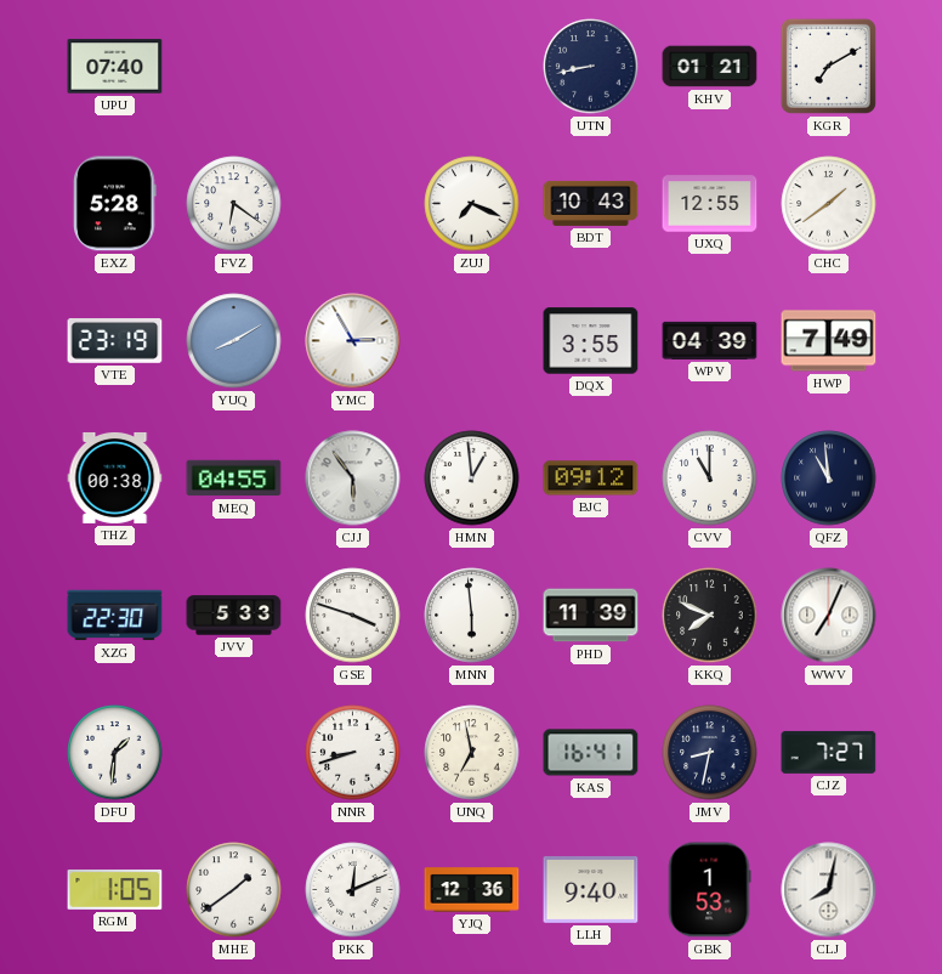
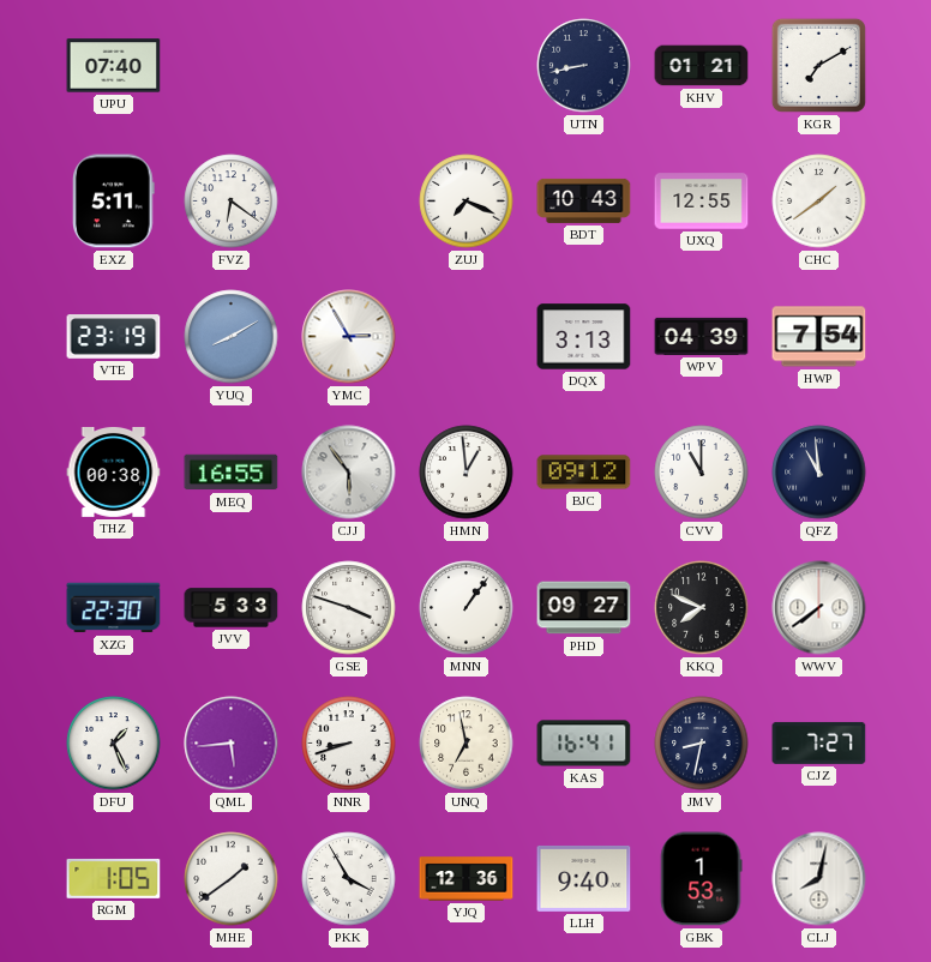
EXZ: 5:28 -> 5:11 (114, 202)
DQX: 3:55 -> 3:13 (584, 337)
HWP: 7:49 -> 7:54 (819, 337)
MEQ: 04:55 -> 16:55 (232, 473)
MNN: 5:59 -> 1:06 (467, 608)
PHD: 11:39 -> 09:27 (584, 608)
WWV: 7:04 -> 7:39 (819, 608)
DFU: 1:31 -> 1:26 (114, 744)
QML: none -> 5:44 (232, 744)
PKK: 12:11 -> 3:55 (349, 879)
